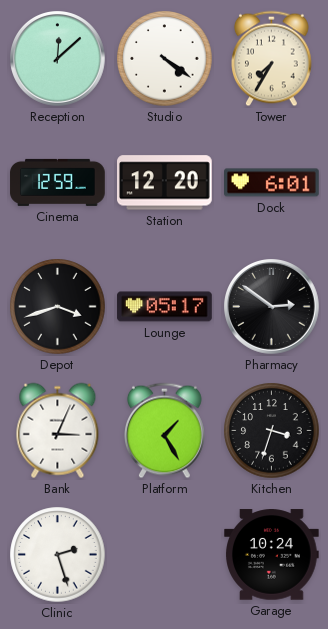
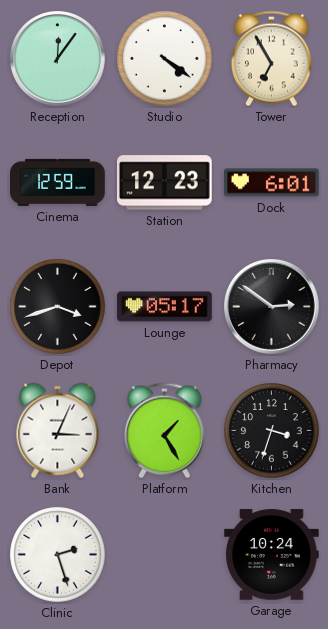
Reception: 12:08 -> 12:06 (58, 59)
Tower: 7:35 -> 6:55 (272, 59)
Station: 12:20 -> 12:23 (165, 183)
